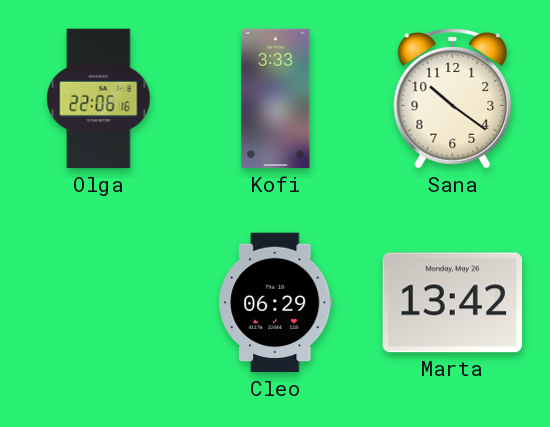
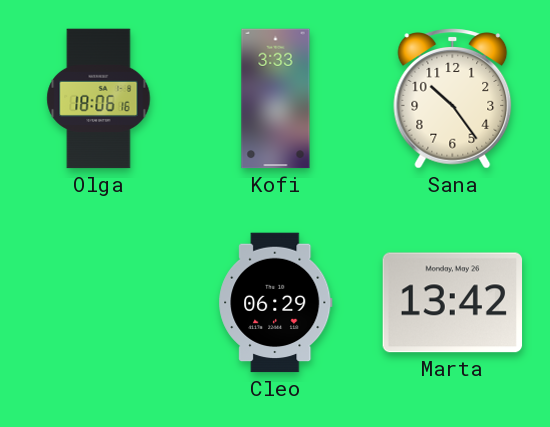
Olga: 22:06 -> 18:06 (99, 99)
Sana: 10:21 -> 10:24 (453, 99)
